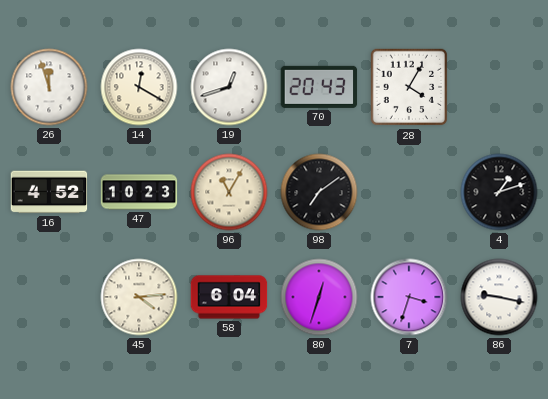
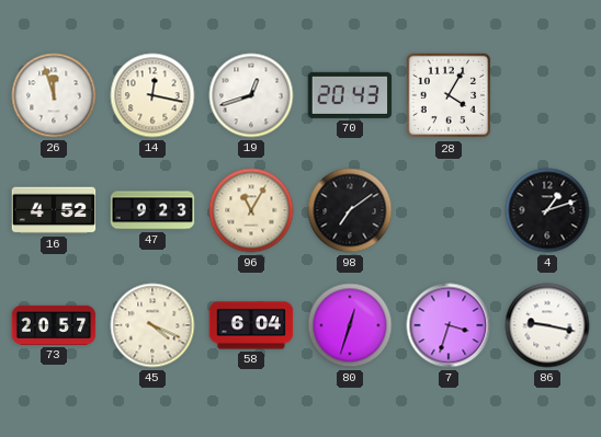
14: 12:20 -> 12:17 (152, 95)
47: 10:23 -> 9:23 (152, 210)
73: none -> 20:57 (54, 325)
45: 4:14 -> 4:19 (152, 325)
